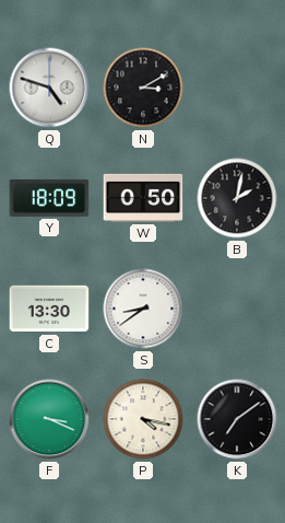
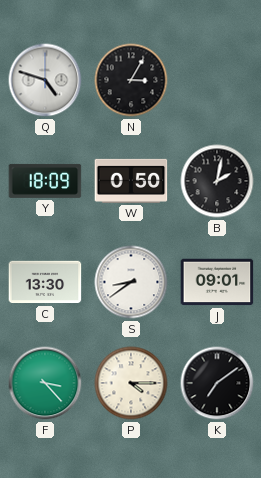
N: 3:10 -> 3:05 (131, 80)
J: none -> 09:01 (217, 282)
F: 3:19 -> 3:23 (45, 383)
P: 4:17 -> 4:15 (131, 383)
